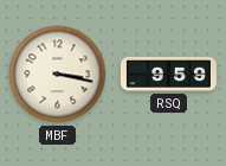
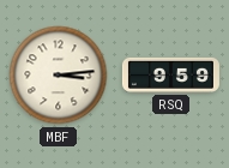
MBF: 3:17 -> 3:14 (59, 76)
